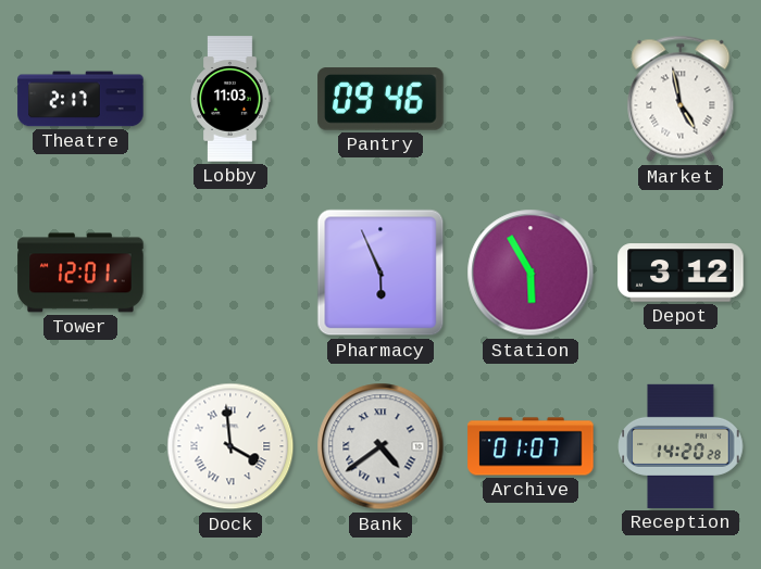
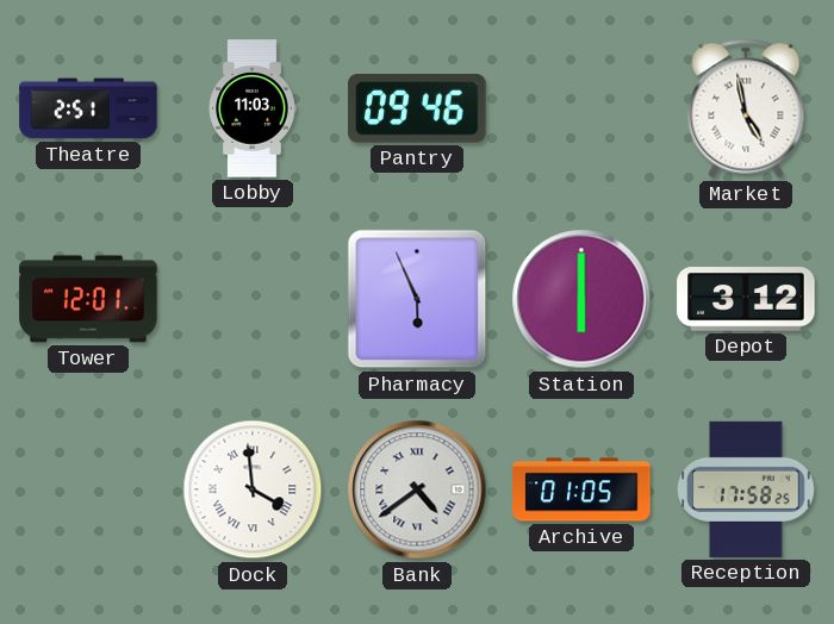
Theatre: 2:17 -> 2:51 (88, 108)
Station: 5:55 -> 6:00 (581, 299)
Archive: 01:07 -> 01:05 (581, 489)
Reception: 14:20 -> 17:58 (746, 489)
